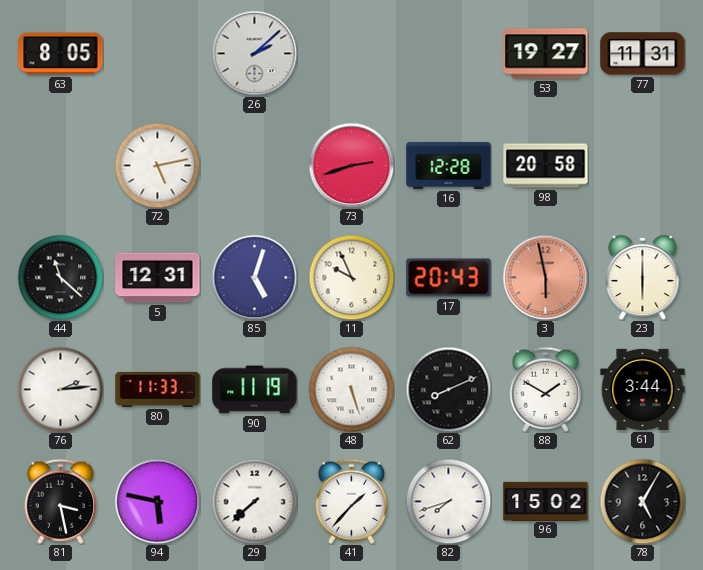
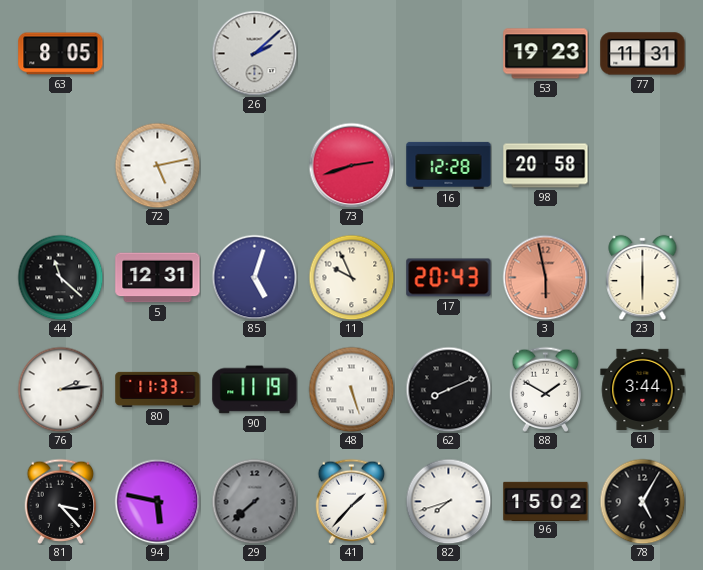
53: 19:27 -> 19:23 (546, 54)
81: 3:28 -> 3:23 (61, 501)
29 dial: white -> grey (254, 501)
